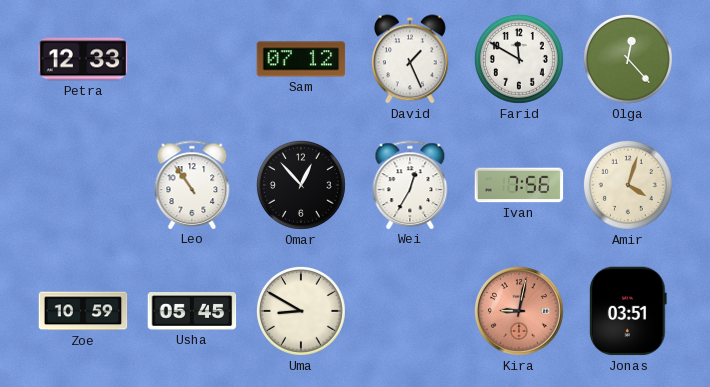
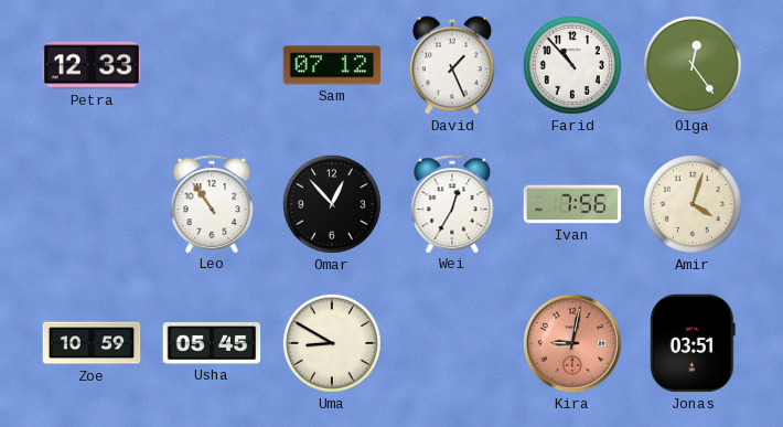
Farid: 11:50 -> 10:53 (572, 65)
Olga: 12:23 -> 12:24 (693, 65)
